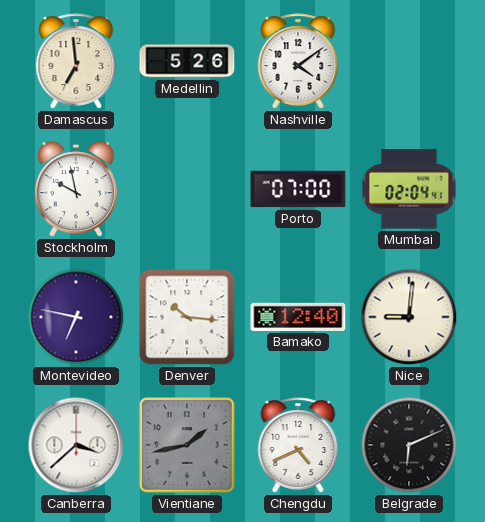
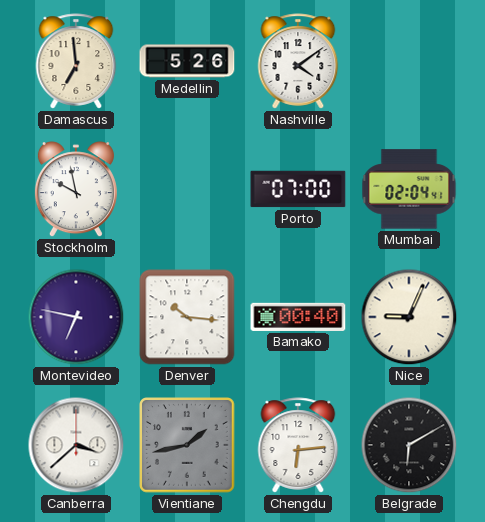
Bamako: 12:40 -> 00:40 (298, 317)
Nice: 9:01 -> 9:04 (409, 317)
Chengdu: 4:41 -> 6:14 (298, 445)
Belgrade: 6:11 -> 6:10 (409, 445)
